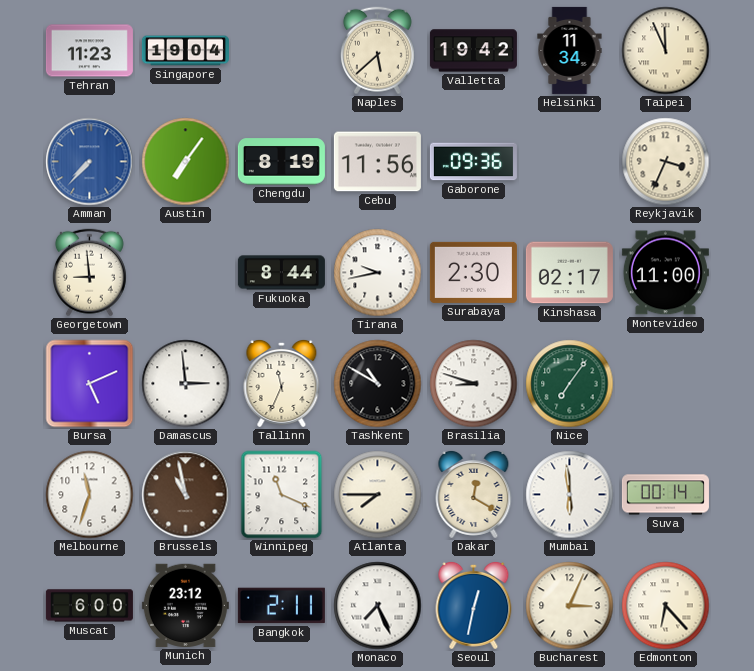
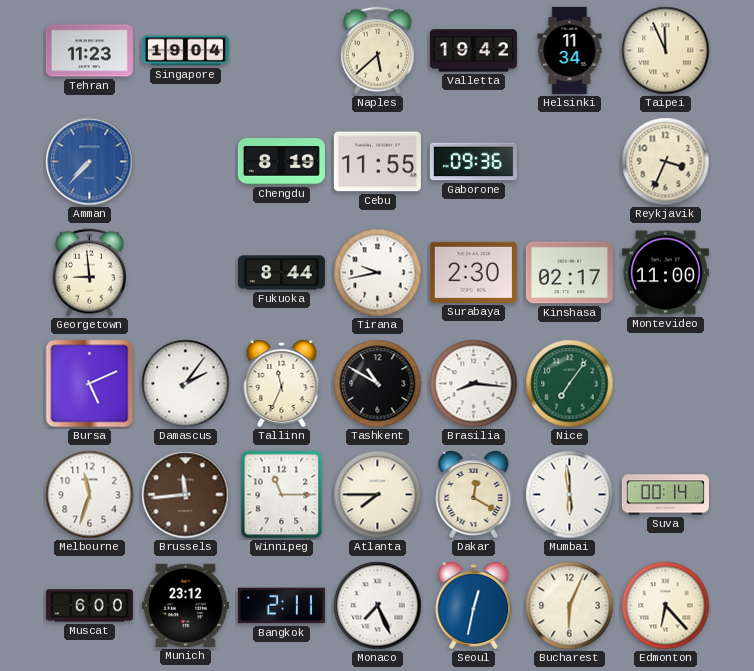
Austin: 7:06 -> none (186, 162)
Cebu: 11:56 -> 11:55 (377, 162)
Damascus: 2:59 -> 2:06 (186, 384)
Brasilia: 8:48 -> 8:16 (474, 384)
Brussels: 10:58 -> 11:44 (186, 495)
Winnipeg: 11:19 -> 11:15 (282, 495)
Bucharest: 3:04 -> 6:04 (570, 606)
